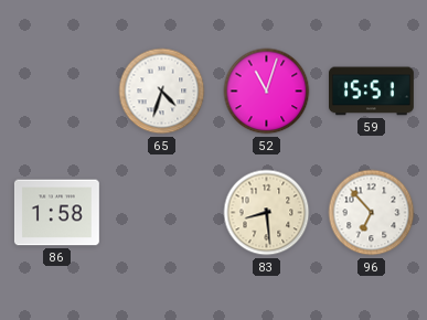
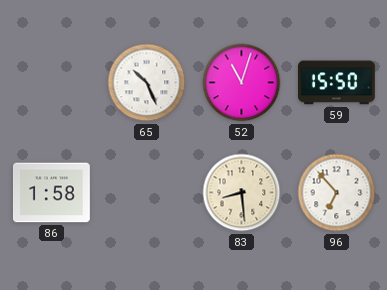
65: 4:33 -> 10:26 (147, 83)
59: 15:51 -> 15:50 (337, 83)
